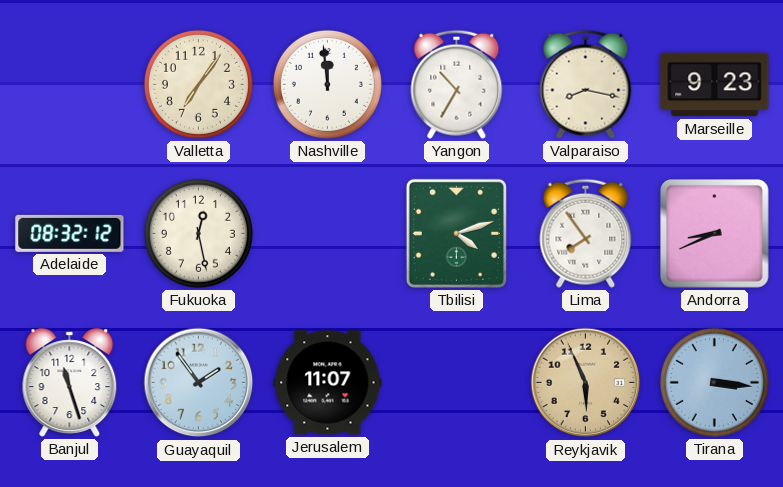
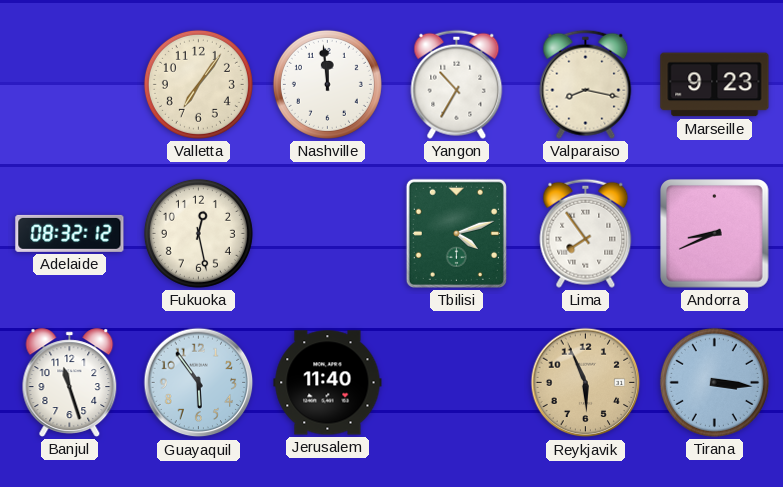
Guayaquil: 1:54 -> 5:54 (199, 383)
Jerusalem: 11:07 -> 11:40 (328, 383)
